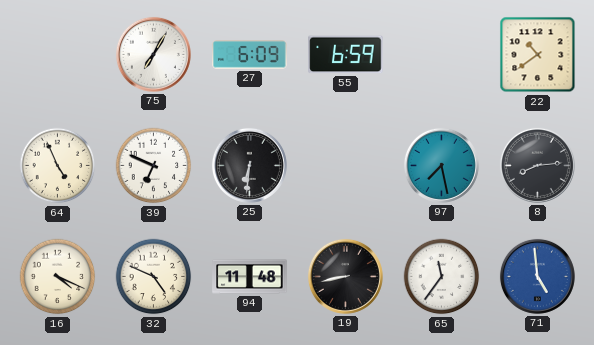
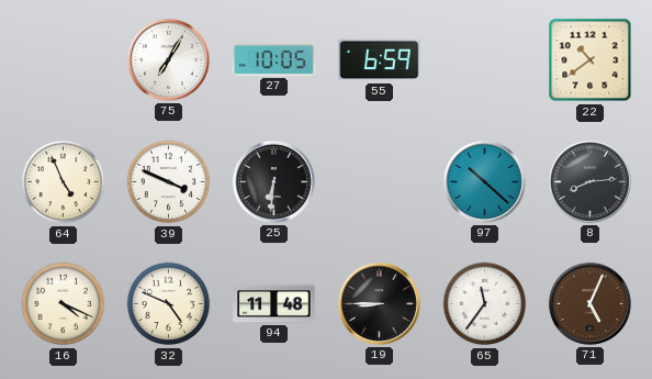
27: 6:09 -> 10:05 (274, 60)
39: 6:49 -> 3:49 (169, 182)
97: 7:28 -> 10:22 (484, 181)
19: 8:43 -> 8:45 (379, 303)
71: 4:59 -> 5:04 (589, 303)
71 dial: blue -> brown (589, 303)
